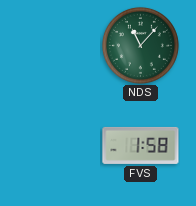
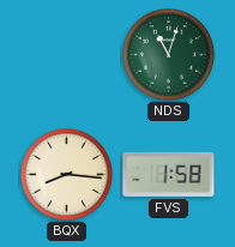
NDS: 11:07 -> 11:03 (168, 54)
BQX: none -> 8:16 (66, 174)
